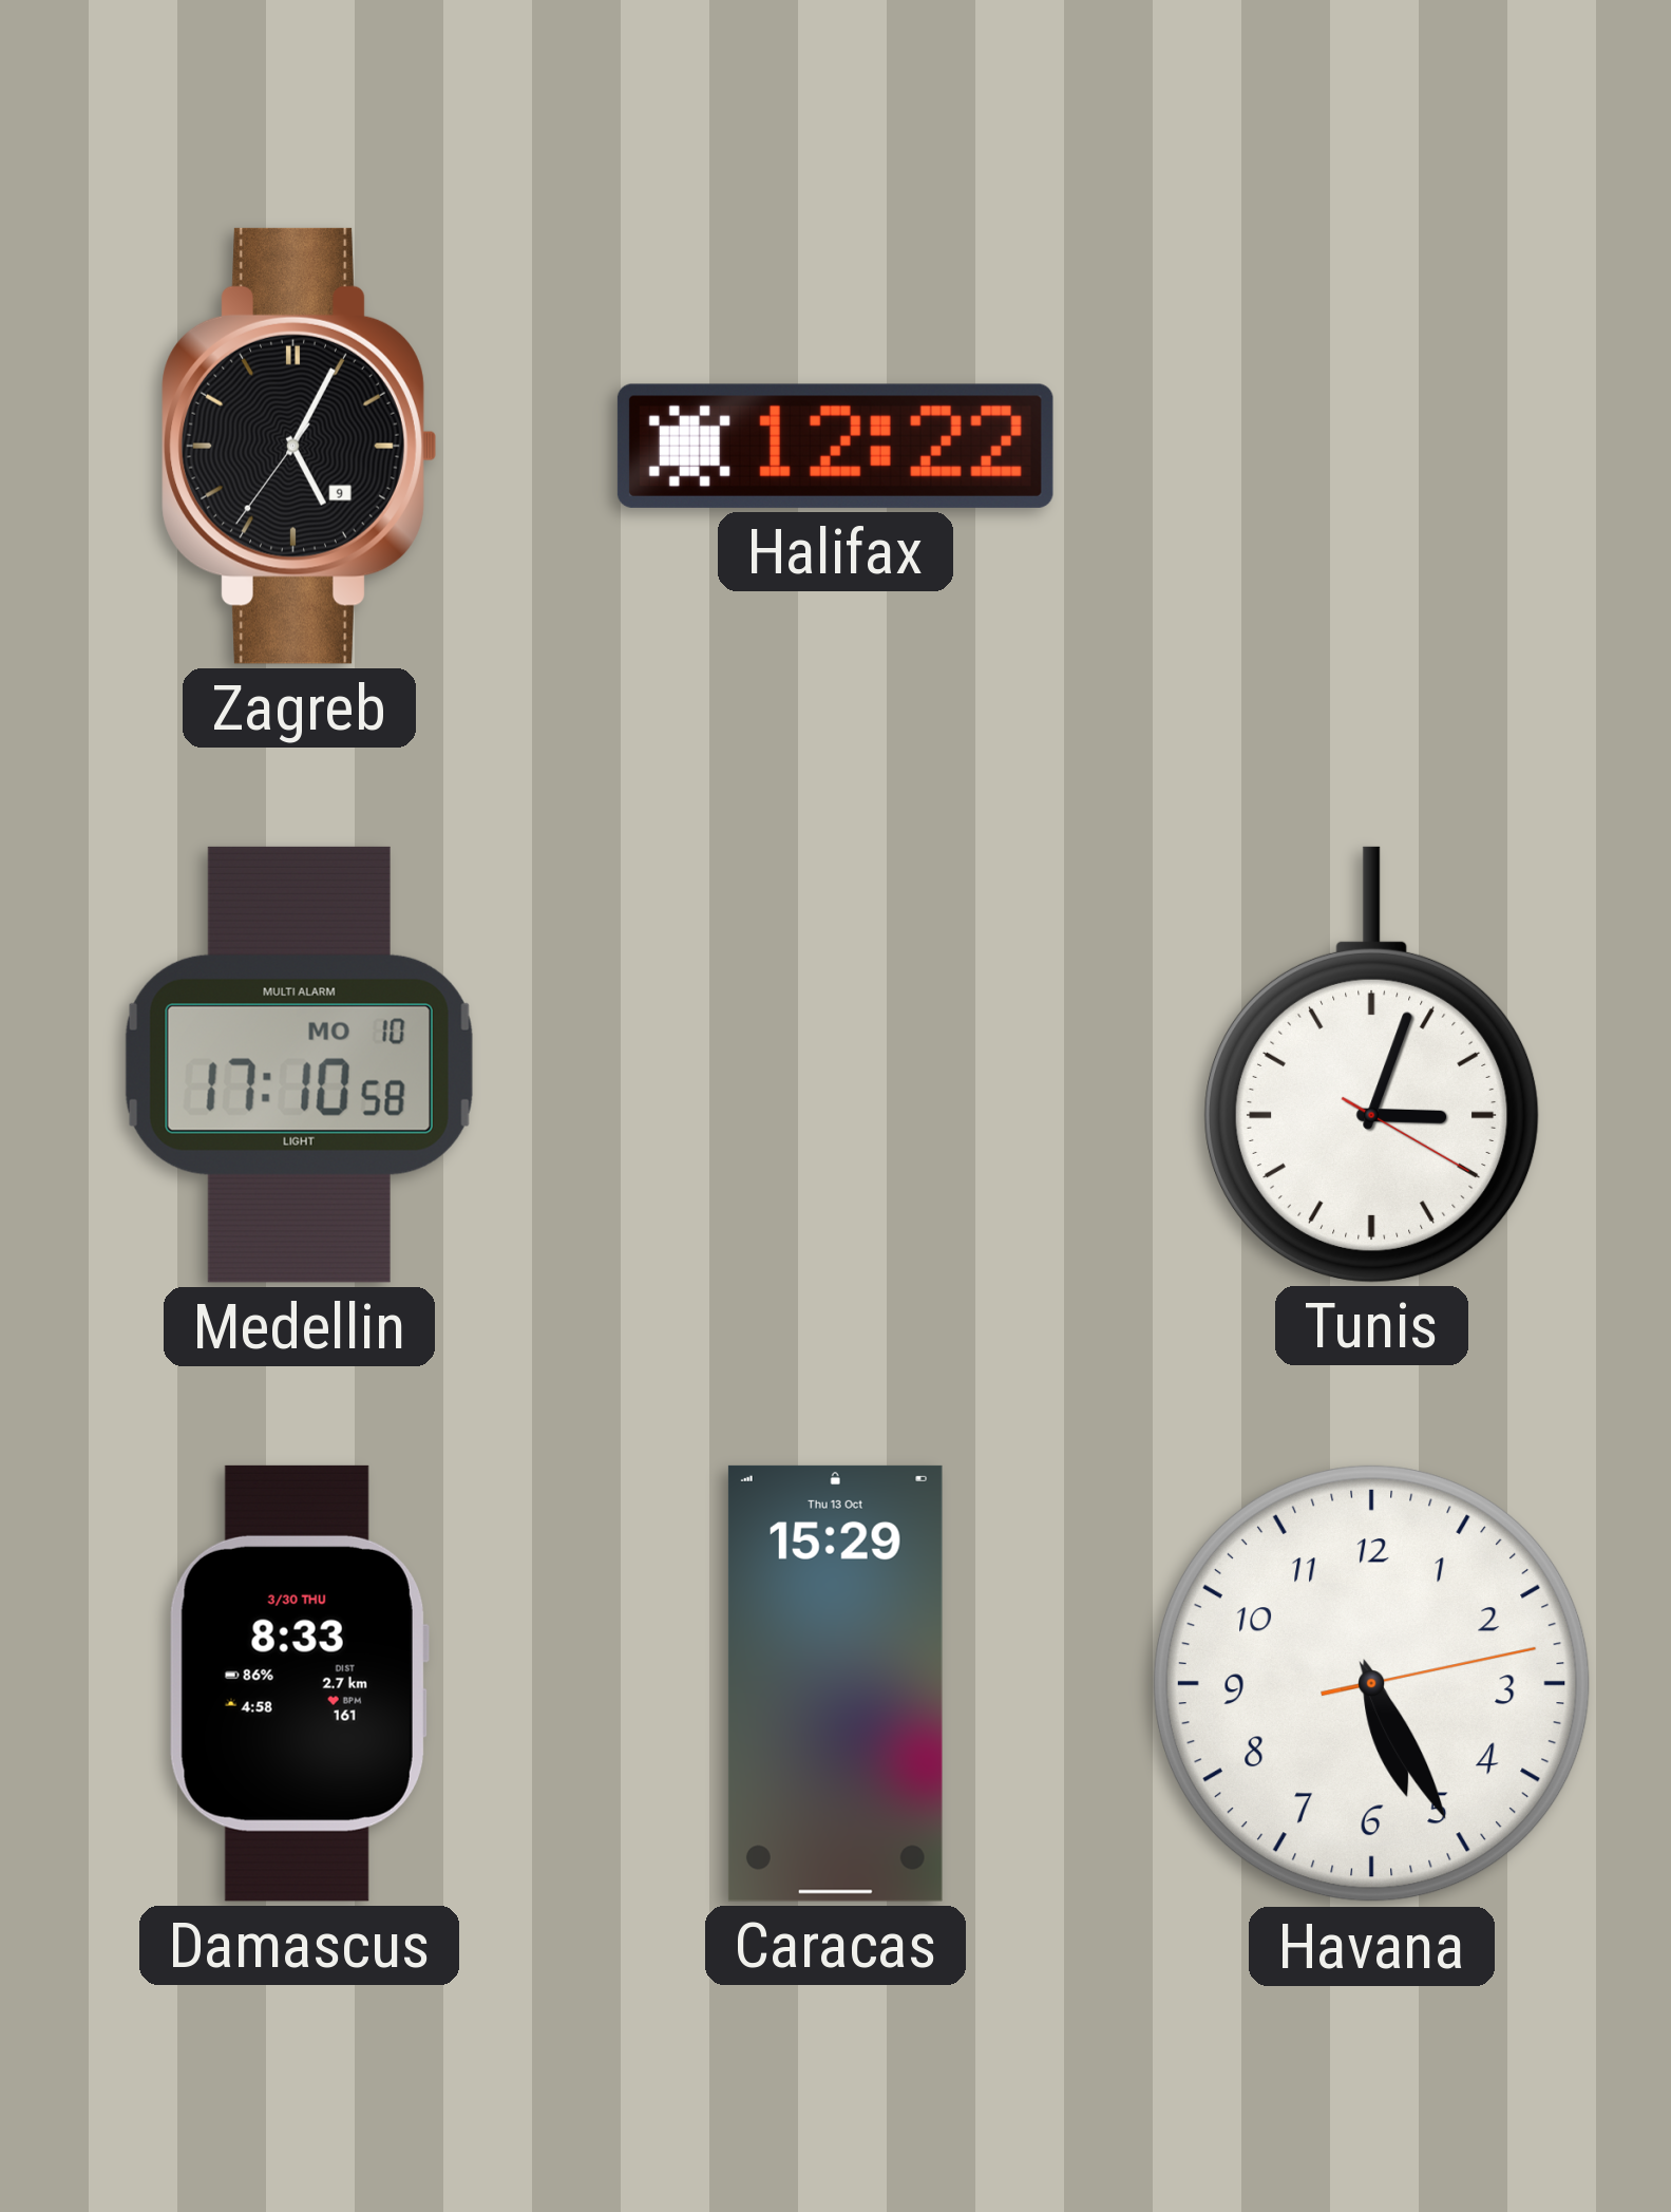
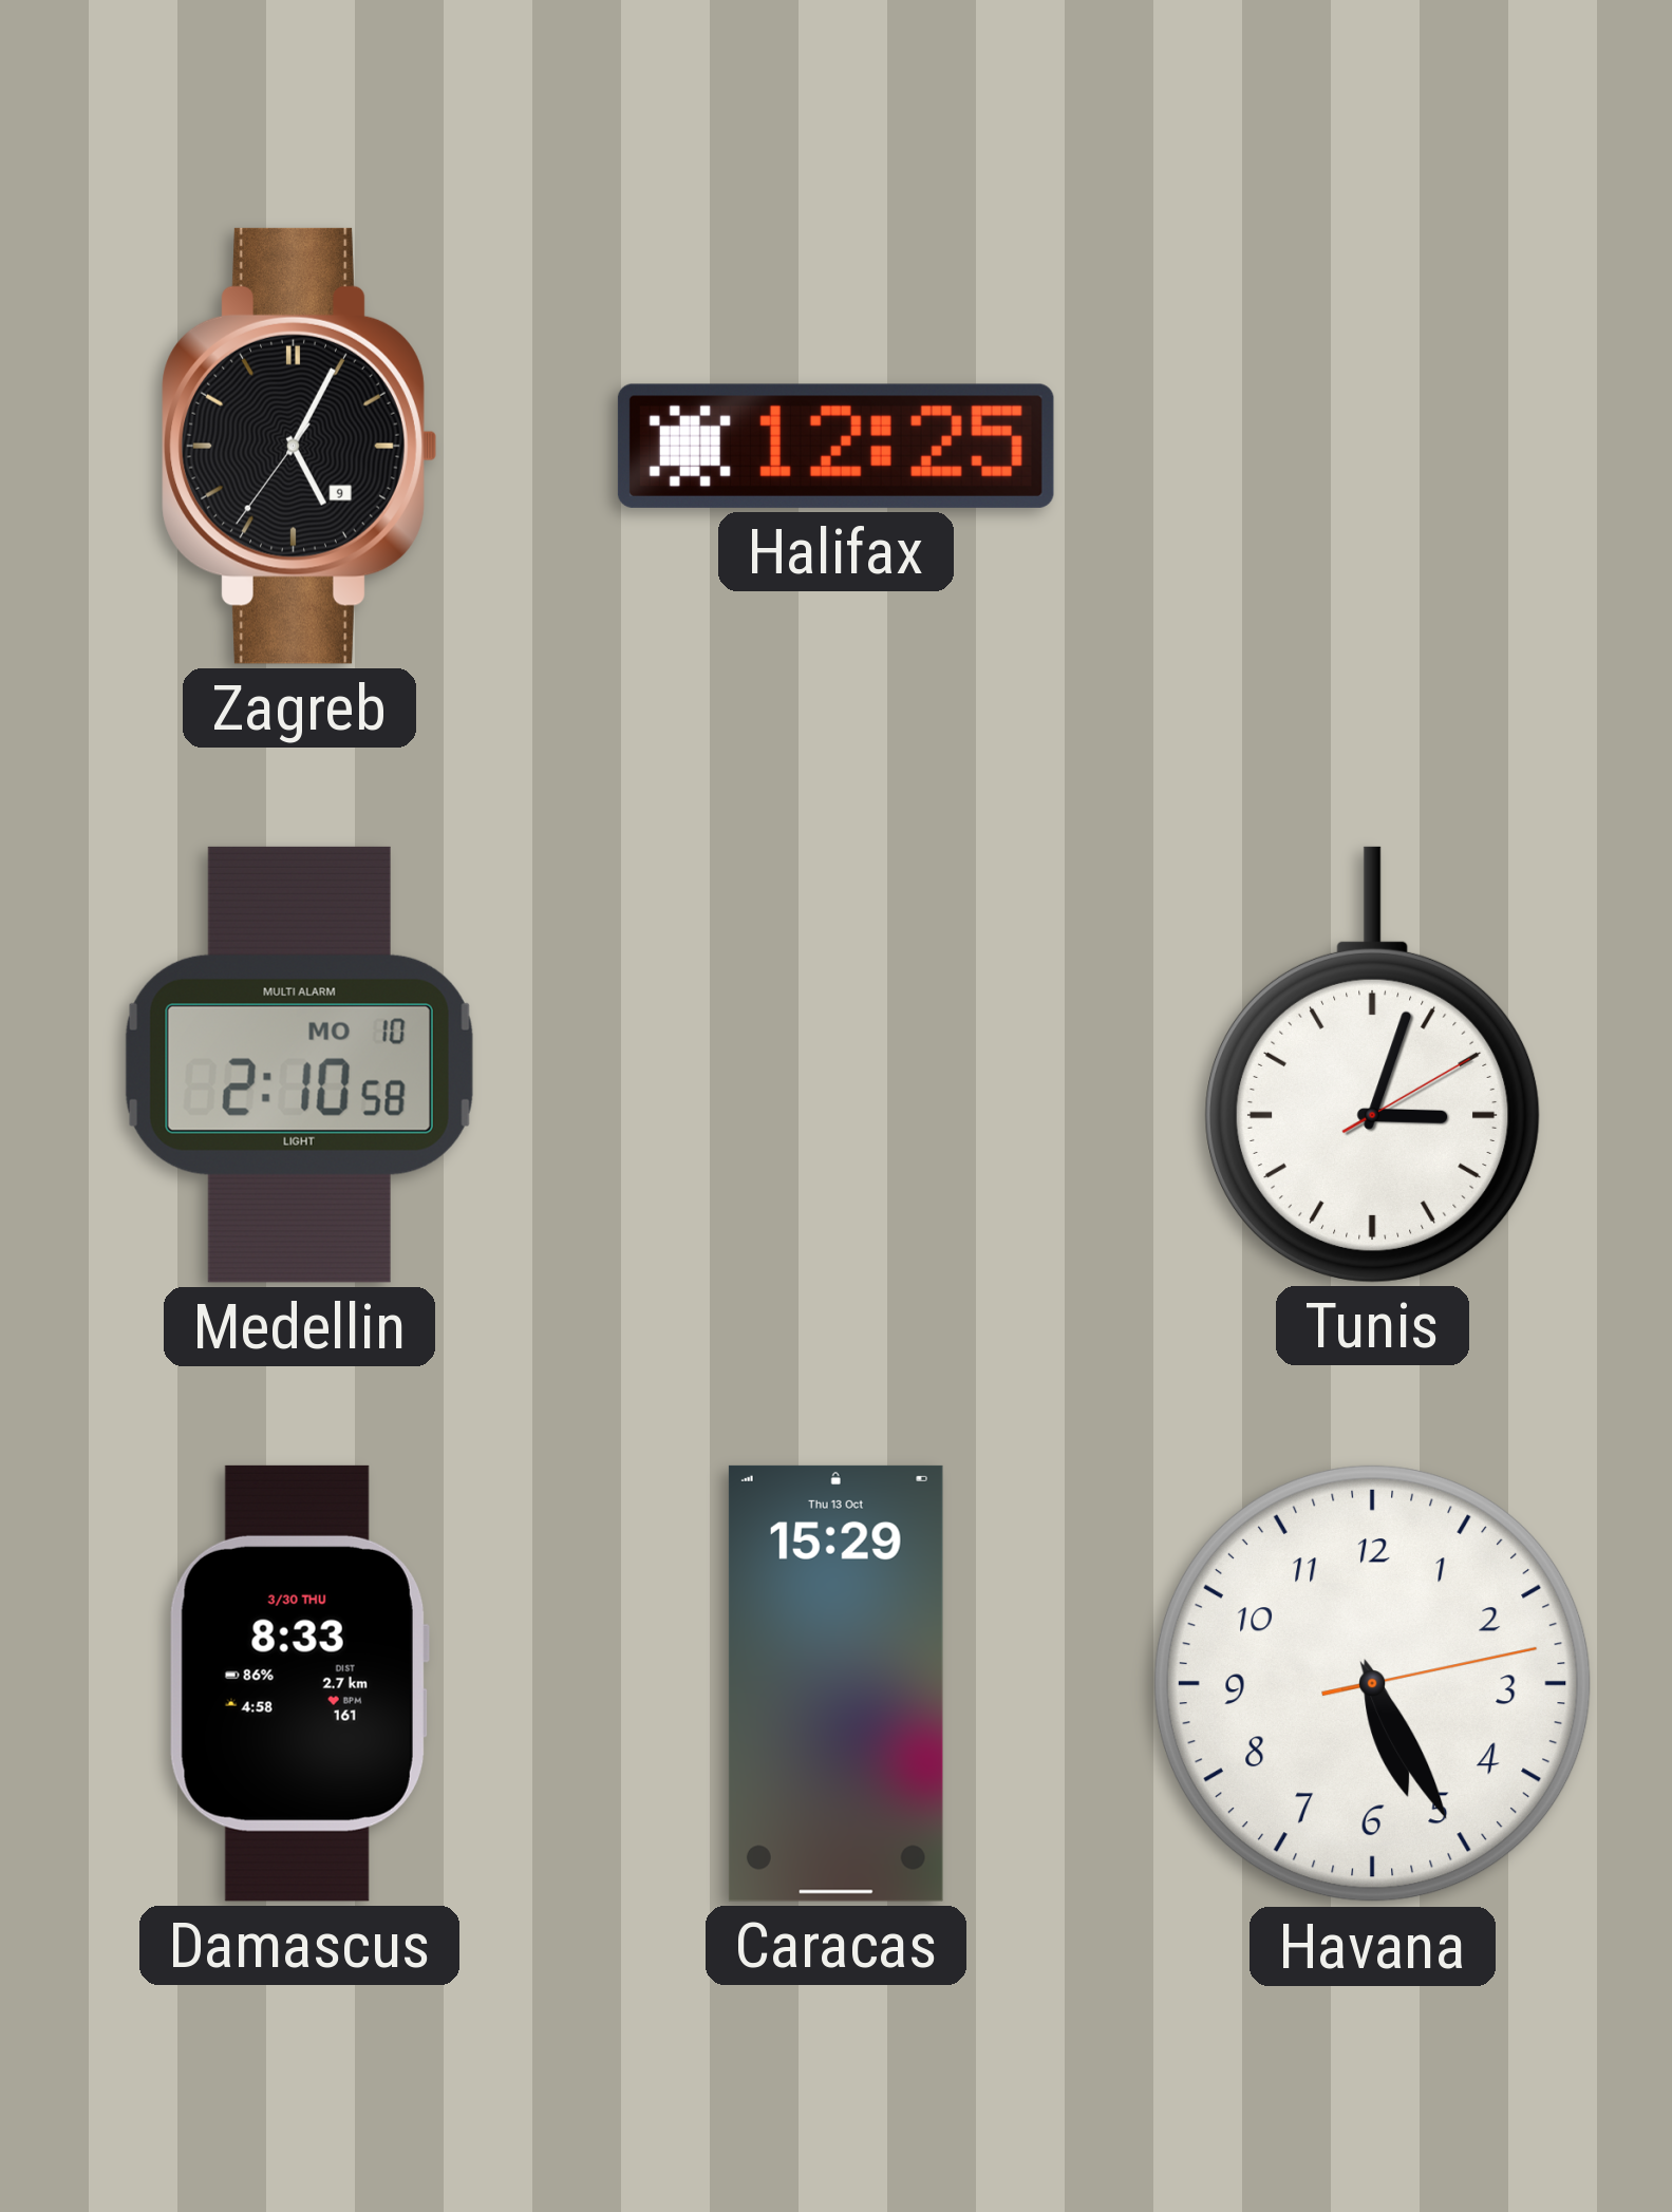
Halifax: 12:22 -> 12:25 (835, 446)
Medellin: 17:10 -> 2:10 (299, 1064)
Tunis: 3:03:20 -> 3:03:10 (1373, 1064)
